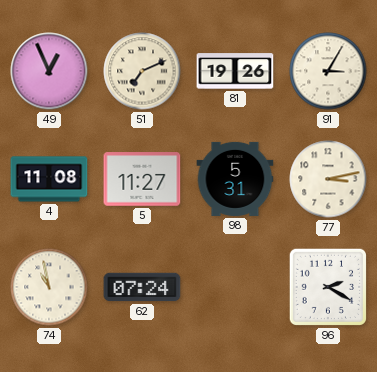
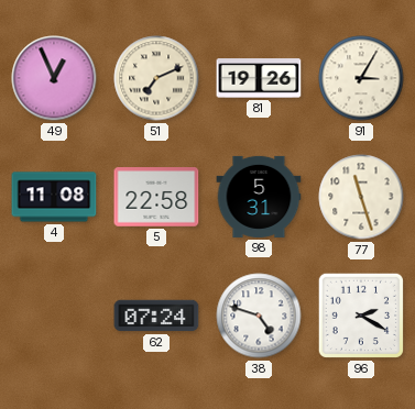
5: 11:27 -> 22:58 (156, 197)
77: 3:13 -> 11:27 (361, 197)
74: 10:58 -> none (49, 287)
38: none -> 4:48 (259, 316)
